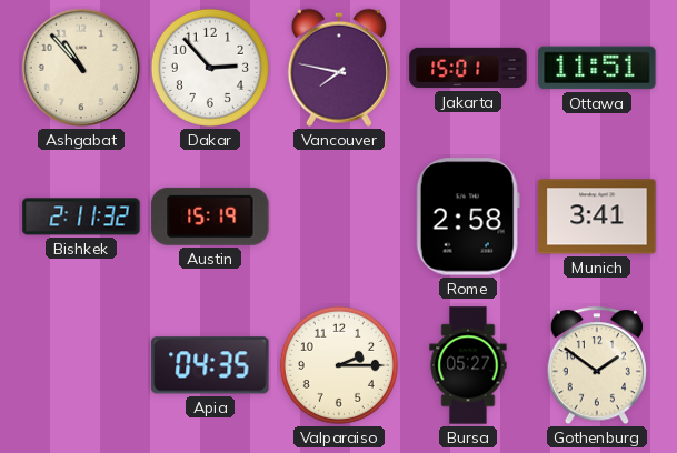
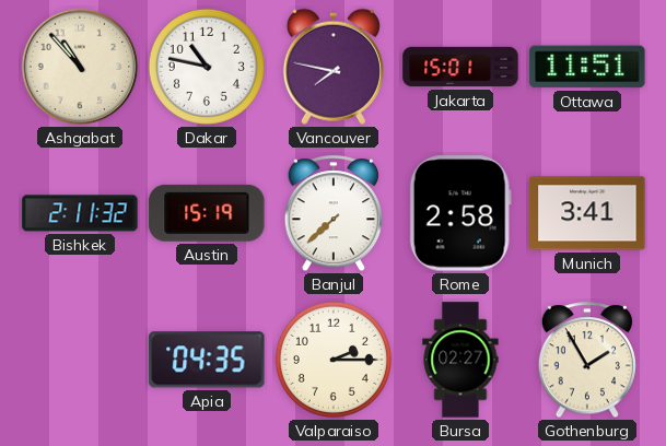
Dakar: 2:53 -> 10:47 (207, 67)
Banjul: none -> 7:38 (332, 214)
Bursa: 05:27 -> 02:27 (460, 360)
Gothenburg: 1:51 -> 1:55 (586, 361)
